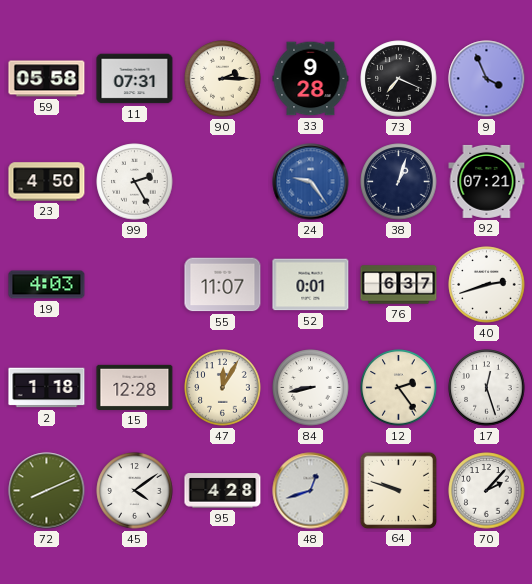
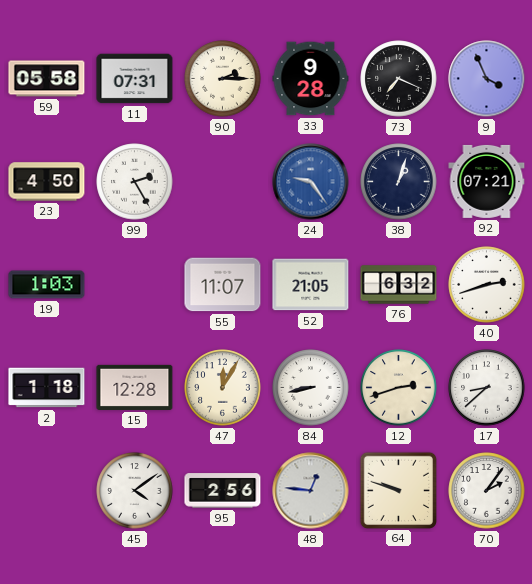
19: 4:03 -> 1:03 (47, 285)
52: 0:01 -> 21:05 (311, 285)
76: 6:37 -> 6:32 (399, 285)
12: 2:24 -> 2:42 (399, 388)
17: 12:27 -> 8:38 (487, 388)
72: 8:11 -> none (47, 491)
95: 4:28 -> 2:56 (223, 491)
48: 12:42 -> 12:46 (311, 491)
70: 2:07 -> 2:06 (487, 491)
